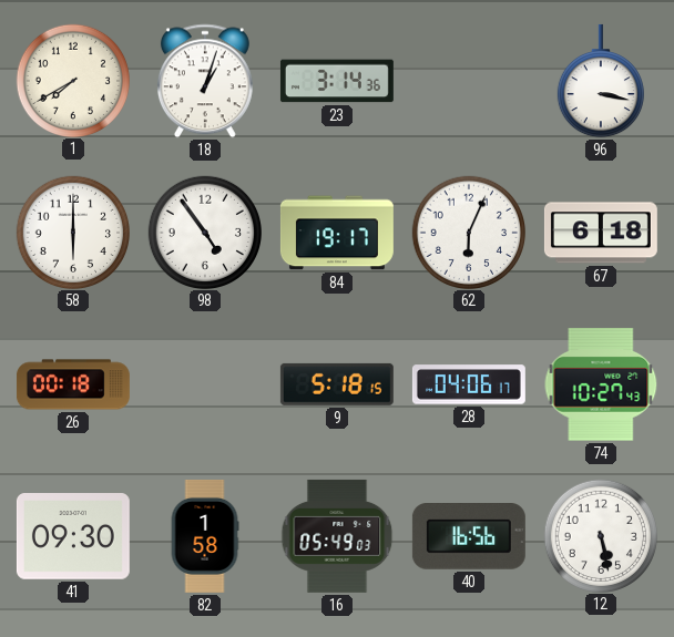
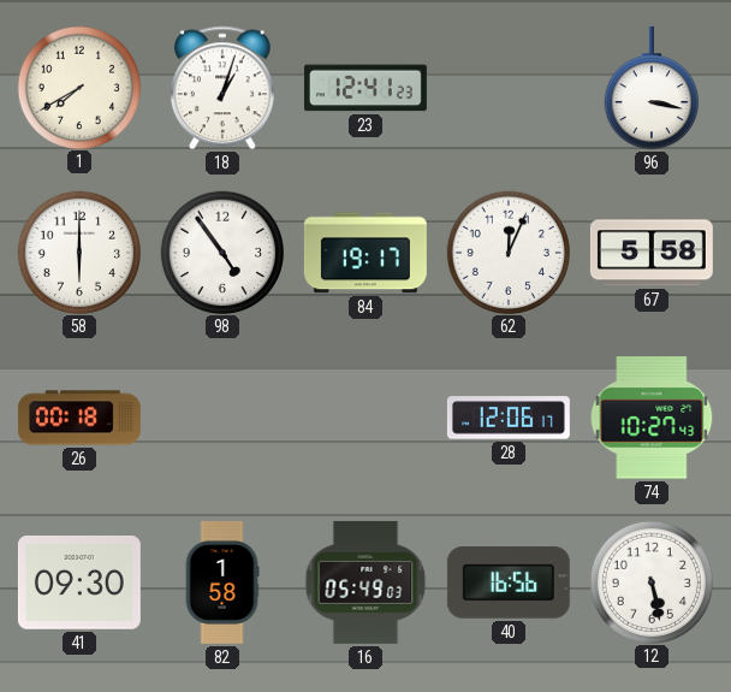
23: 3:14 -> 12:41 (365, 88)
62: 6:04 -> 12:04 (507, 252)
67: 6:18 -> 5:58 (652, 253)
9: 5:18 -> none (337, 384)
28: 04:06 -> 12:06 (509, 418)
